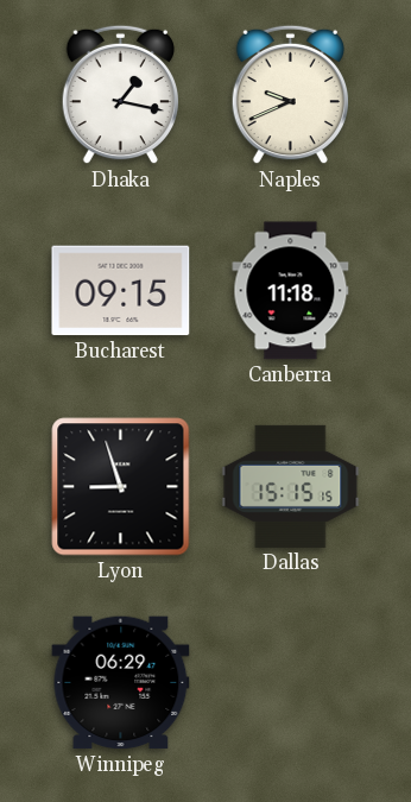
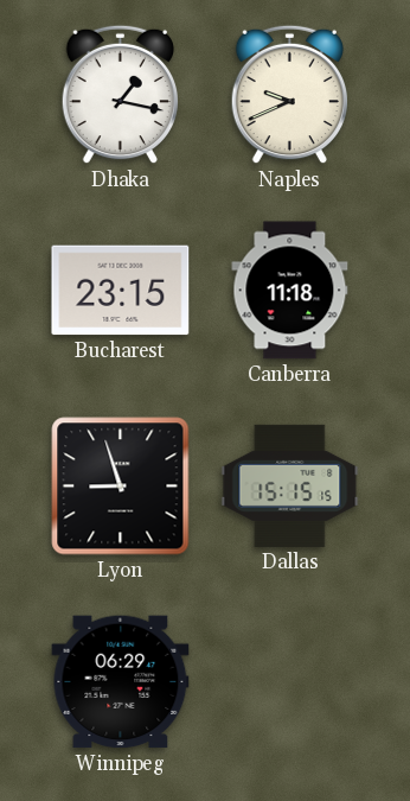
Bucharest: 09:15 -> 23:15 (121, 291)
